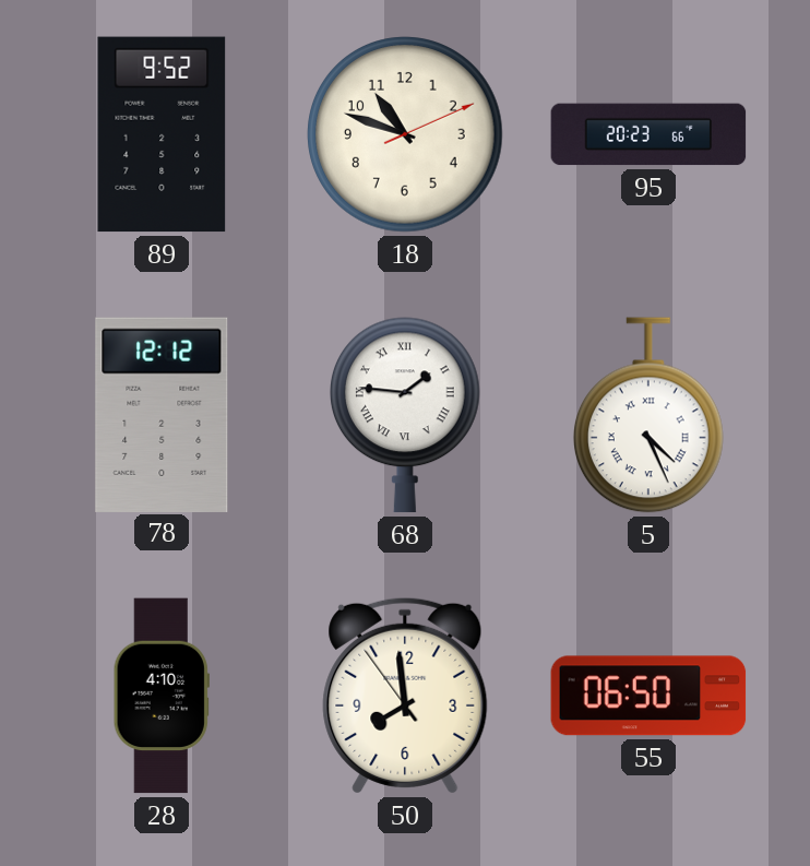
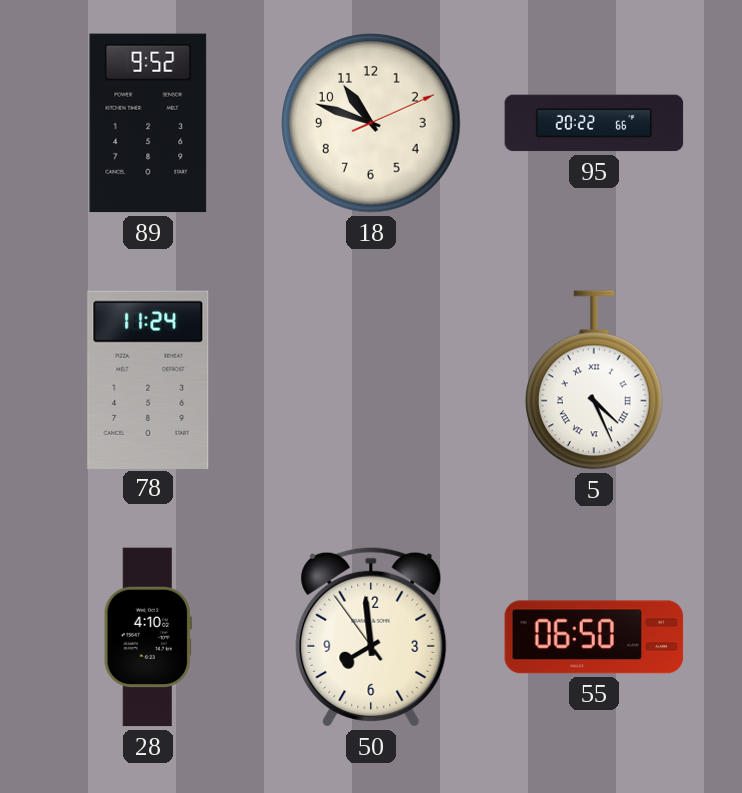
95: 20:23 -> 20:22 (594, 123)
78: 12:12 -> 11:24 (148, 379)
68: 1:46 -> none (405, 415)
